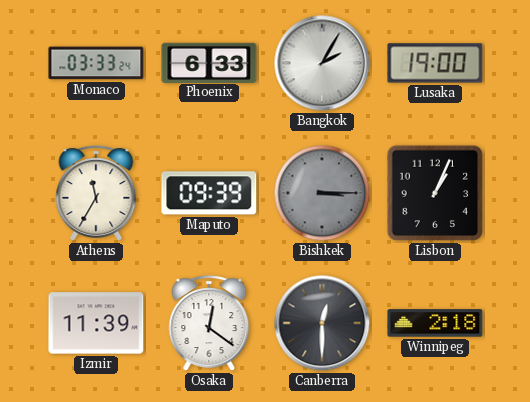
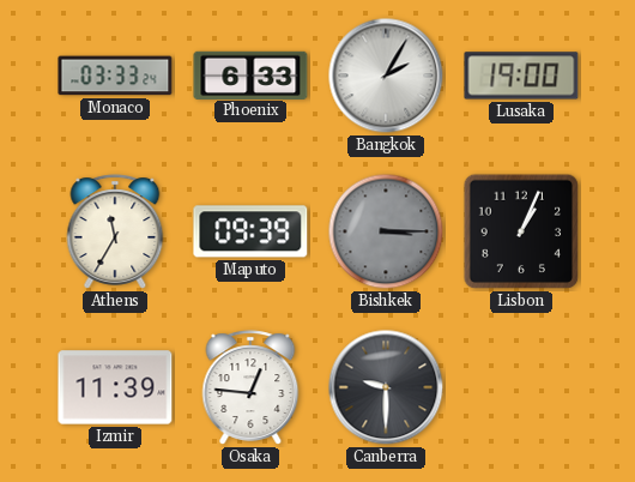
Osaka: 12:21 -> 12:46 (250, 387)
Canberra: 12:30 -> 9:30 (386, 387)
Winnipeg: 2:18 -> none (435, 323)
